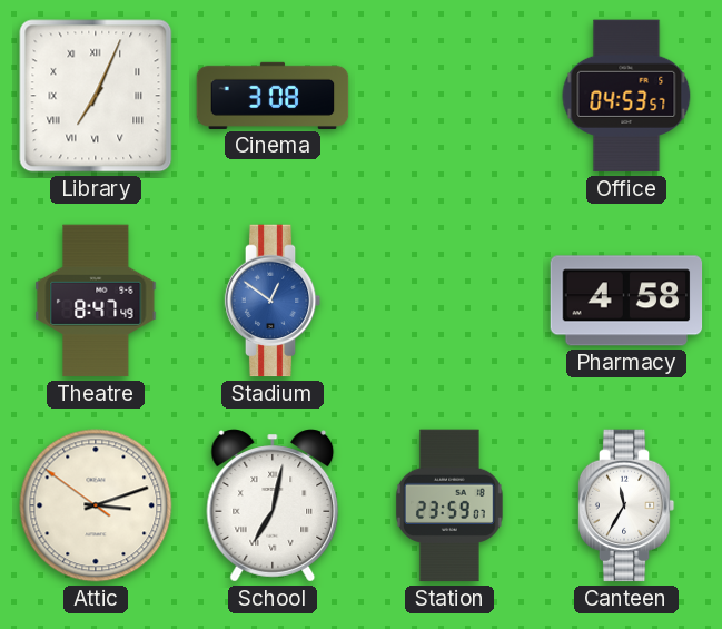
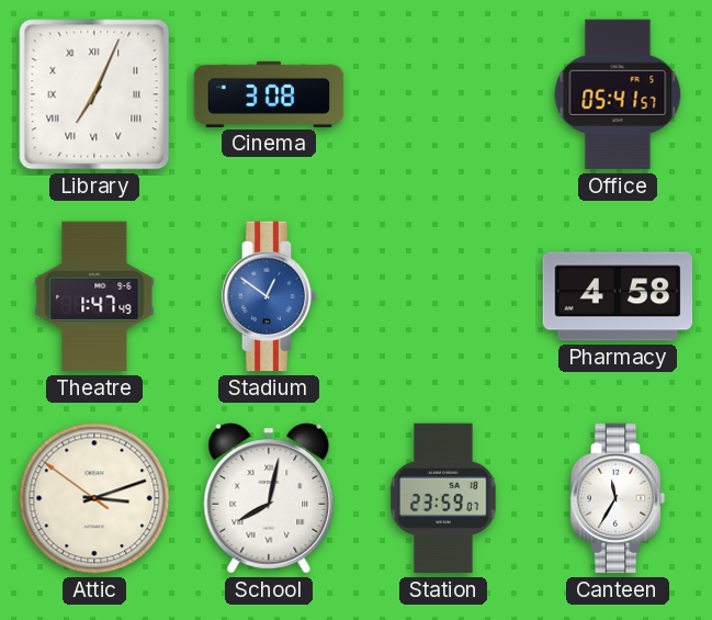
Office: 04:53 -> 05:41 (618, 94)
Theatre: 8:47 -> 1:47 (94, 296)
School: 7:02 -> 8:02 (269, 498)
